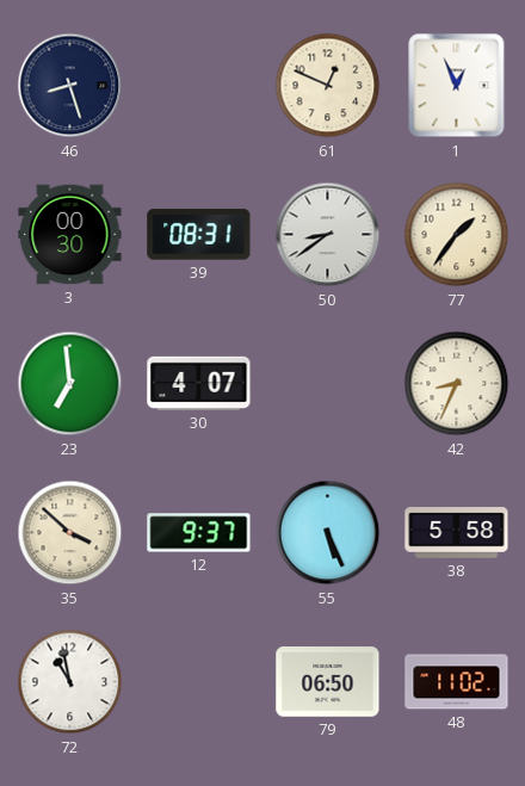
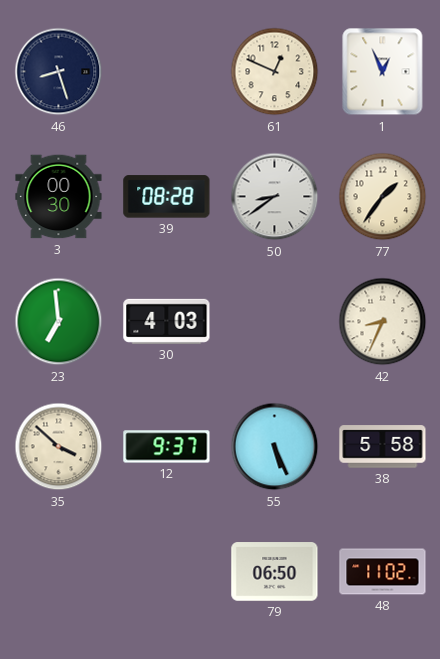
39: 08:31 -> 08:28 (167, 197)
30: 4:07 -> 4:03 (167, 321)
72: 10:58 -> none (70, 682)
